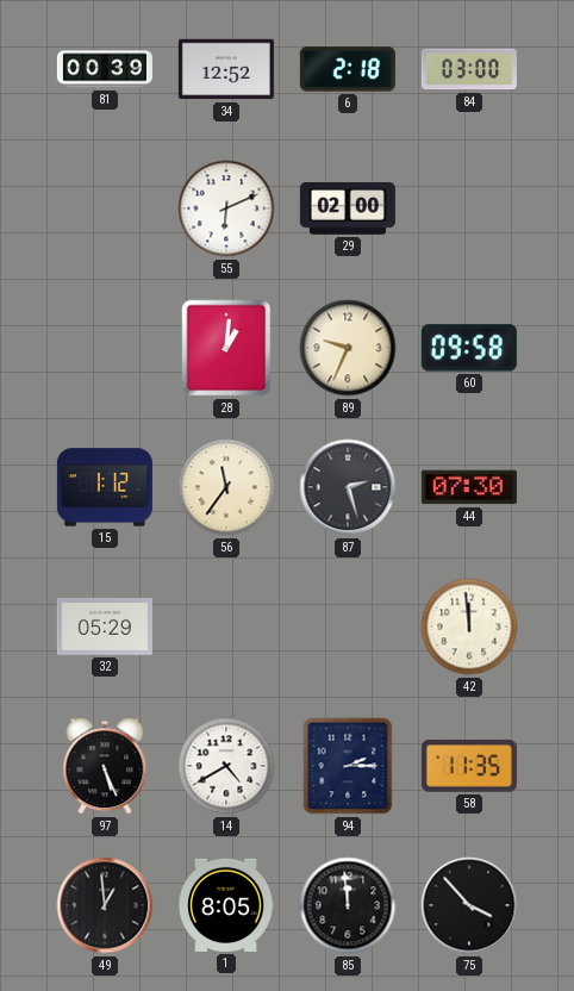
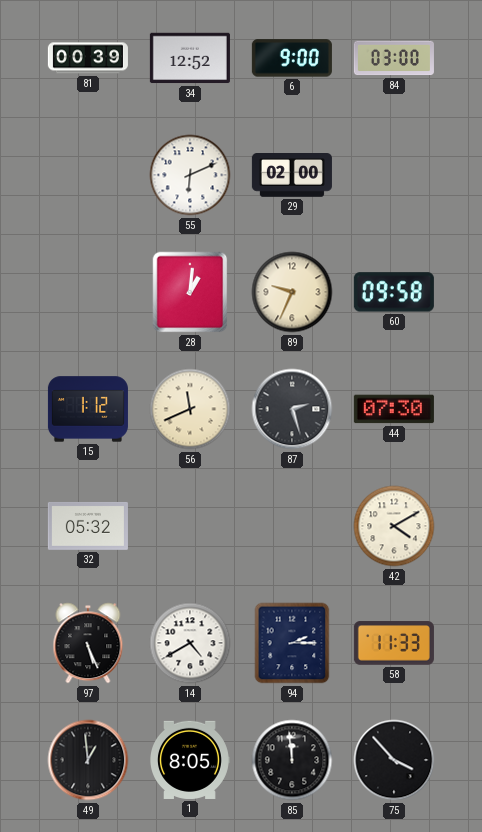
6: 2:18 -> 9:00 (292, 58)
56: 11:36 -> 11:41 (190, 409)
32: 05:29 -> 05:32 (88, 526)
42: 11:59 -> 4:10 (394, 526)
58: 11:35 -> 11:33 (394, 643)
